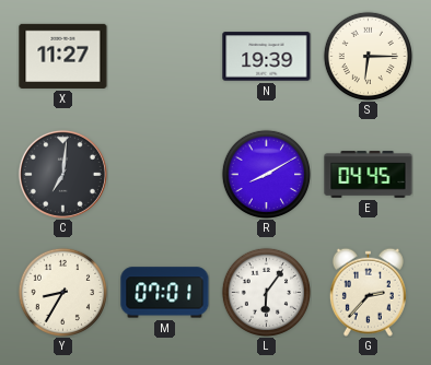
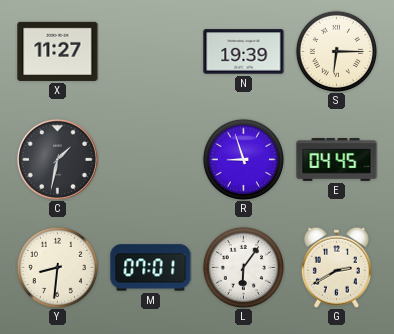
C: 7:01 -> 1:32 (57, 159)
R: 8:10 -> 8:57 (243, 159)
Y: 8:35 -> 8:31 (57, 267)
G: 2:37 -> 2:40 (336, 267)
